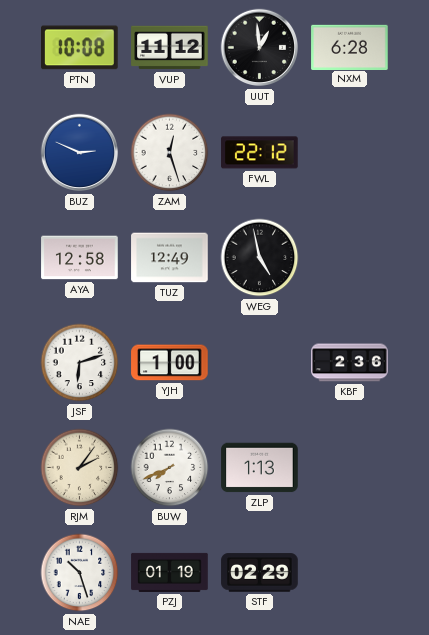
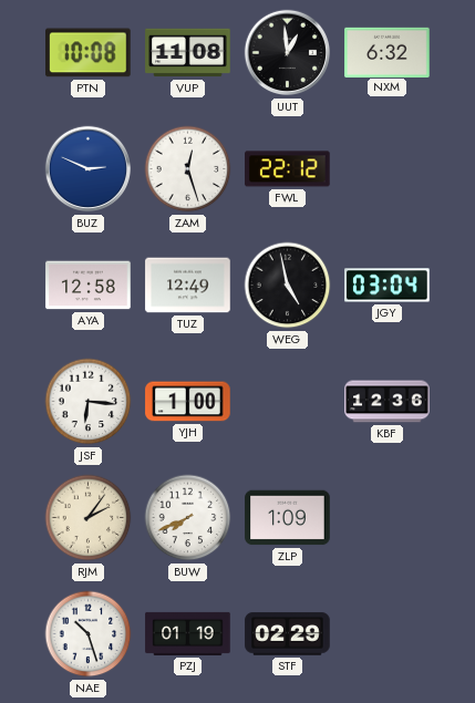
VUP: 11:12 -> 11:08 (188, 53)
NXM: 6:28 -> 6:32 (388, 52)
JGY: none -> 03:04 (388, 286)
JSF: 6:12 -> 6:16 (89, 402)
KBF: 2:36 -> 12:36 (388, 402)
ZLP: 1:13 -> 1:09 (288, 518)
